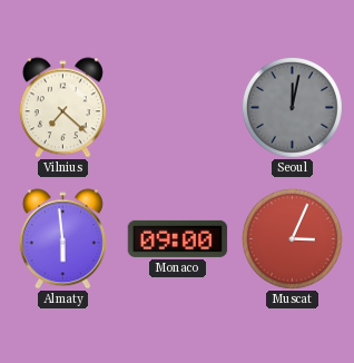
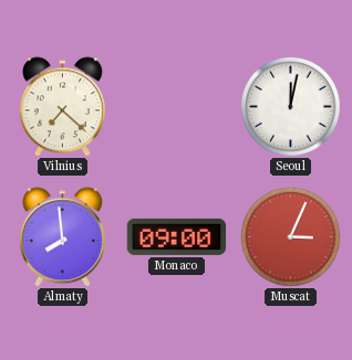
Seoul dial: grey -> white (290, 106)
Almaty: 5:59 -> 7:59 (62, 237)
